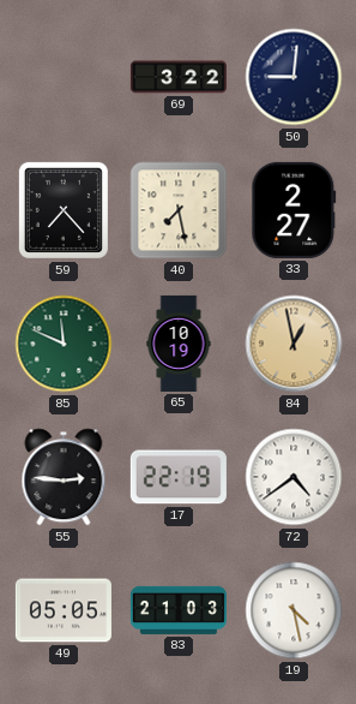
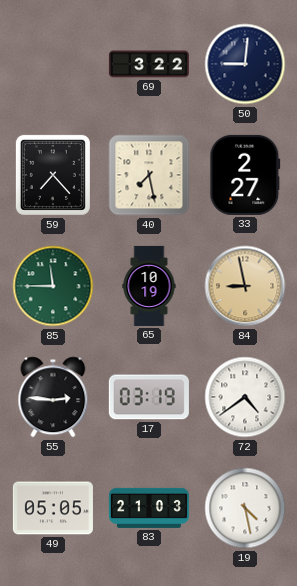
85: 11:49 -> 11:45 (53, 286)
84: 12:58 -> 8:58 (245, 286)
17: 22:19 -> 03:19 (149, 397)
